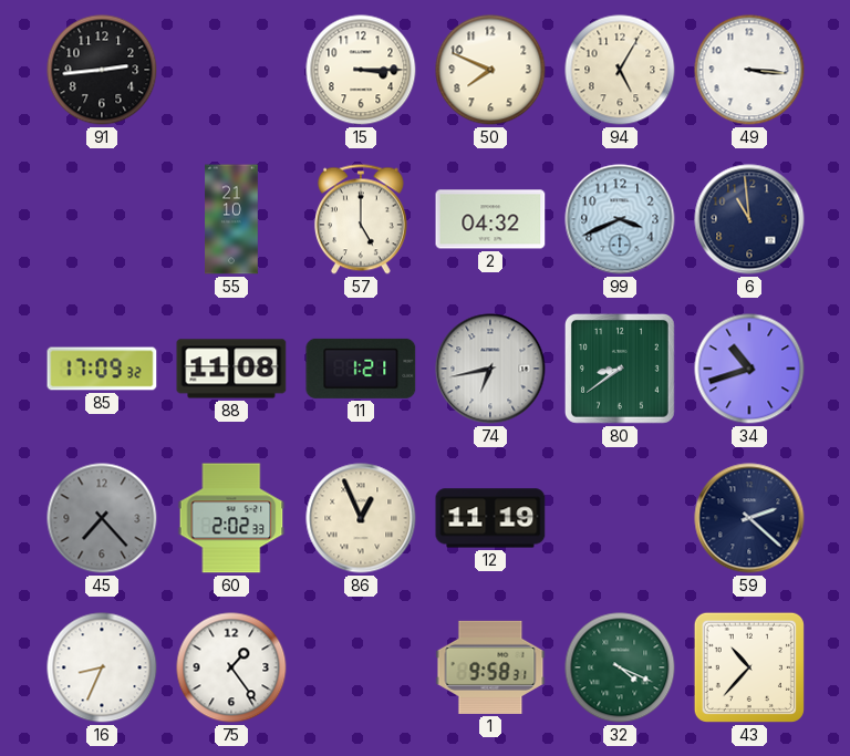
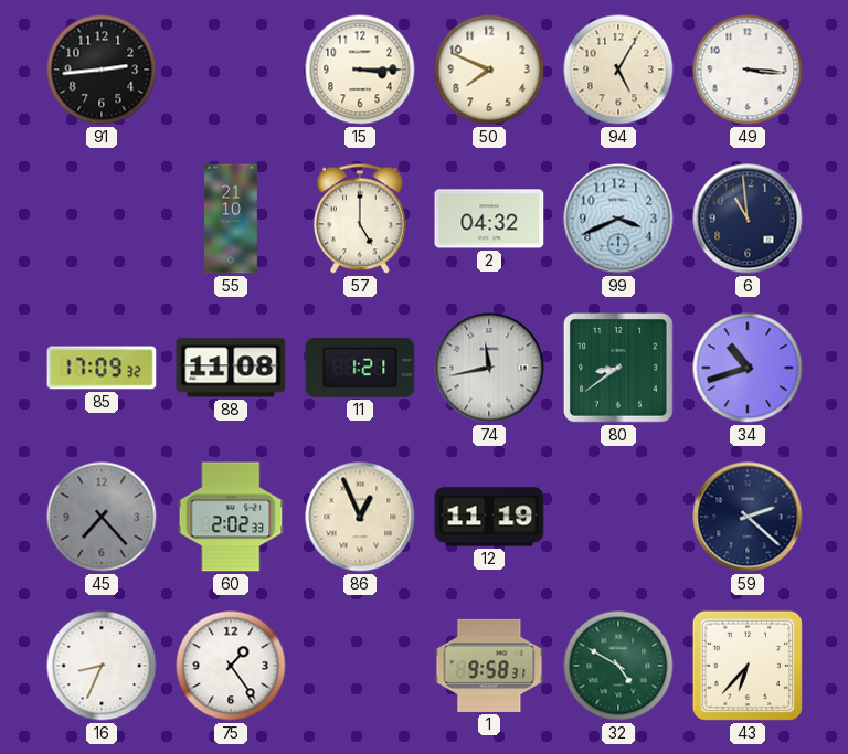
74: 6:43 -> 11:43 (489, 368)
32: 4:19 -> 4:50 (618, 666)
43: 10:37 -> 6:37 (748, 666)
